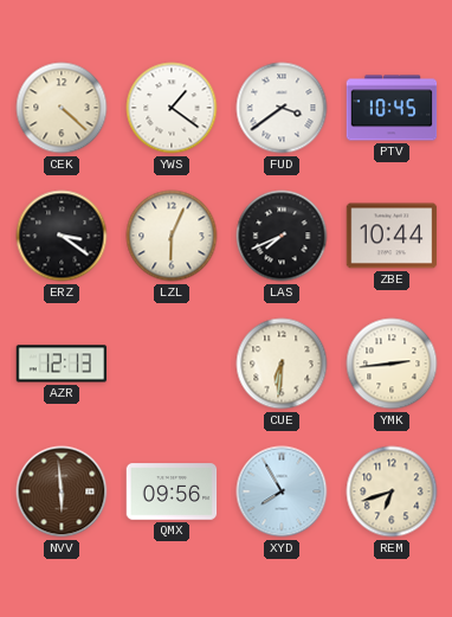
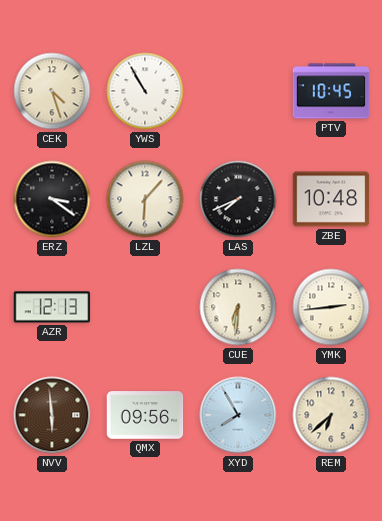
CEK: 4:22 -> 4:27 (52, 91)
YWS: 1:21 -> 10:55 (145, 91)
FUD: 3:39 -> none (282, 108)
LZL: 6:04 -> 6:07 (145, 199)
ZBE: 10:44 -> 10:48 (331, 199)
REM: 6:42 -> 6:38 (331, 415)
